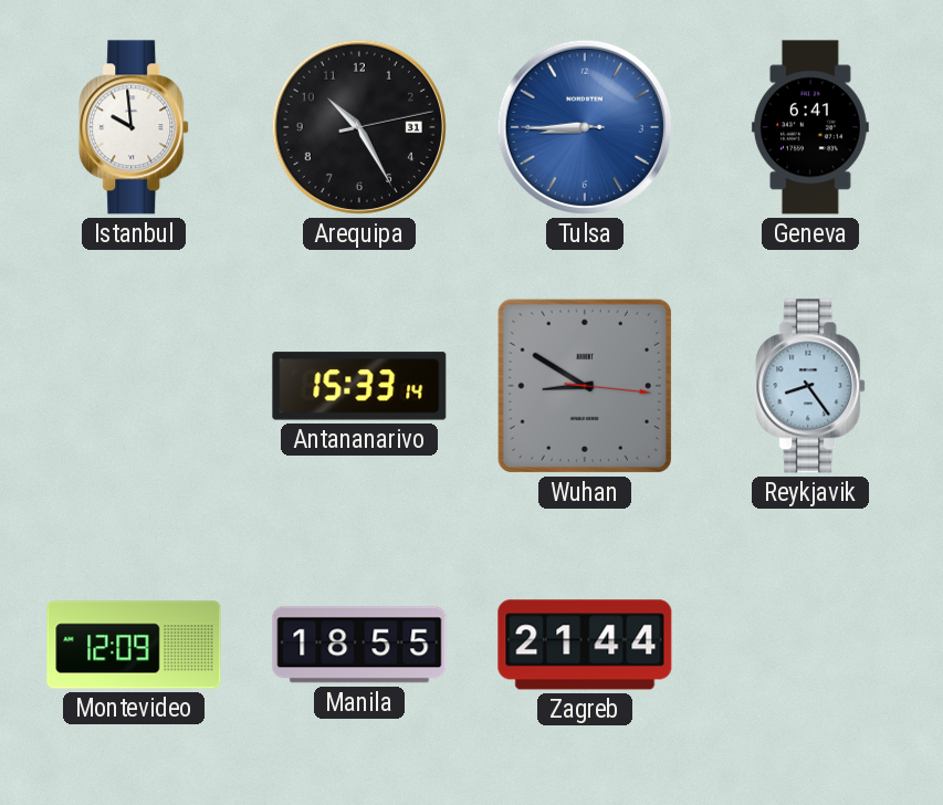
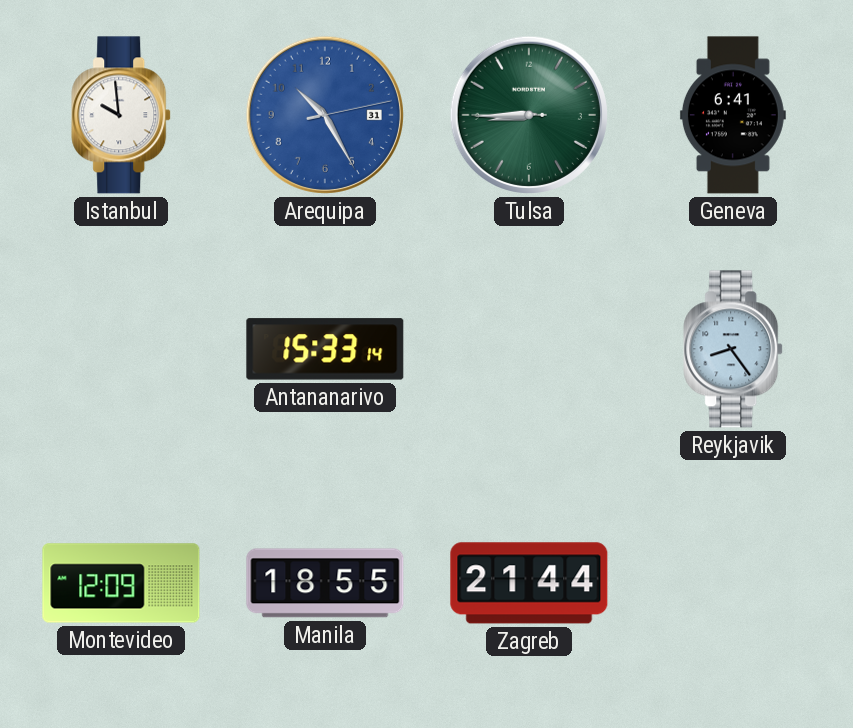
Arequipa dial: black -> blue (325, 115)
Tulsa dial: blue -> green (529, 115)
Wuhan: 8:50 -> none (585, 386)
